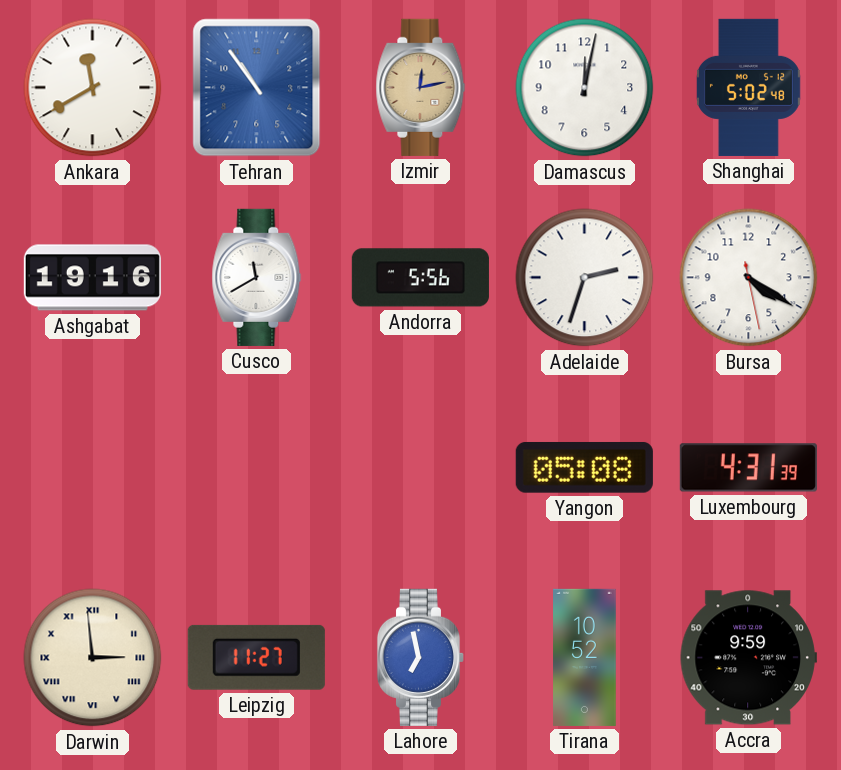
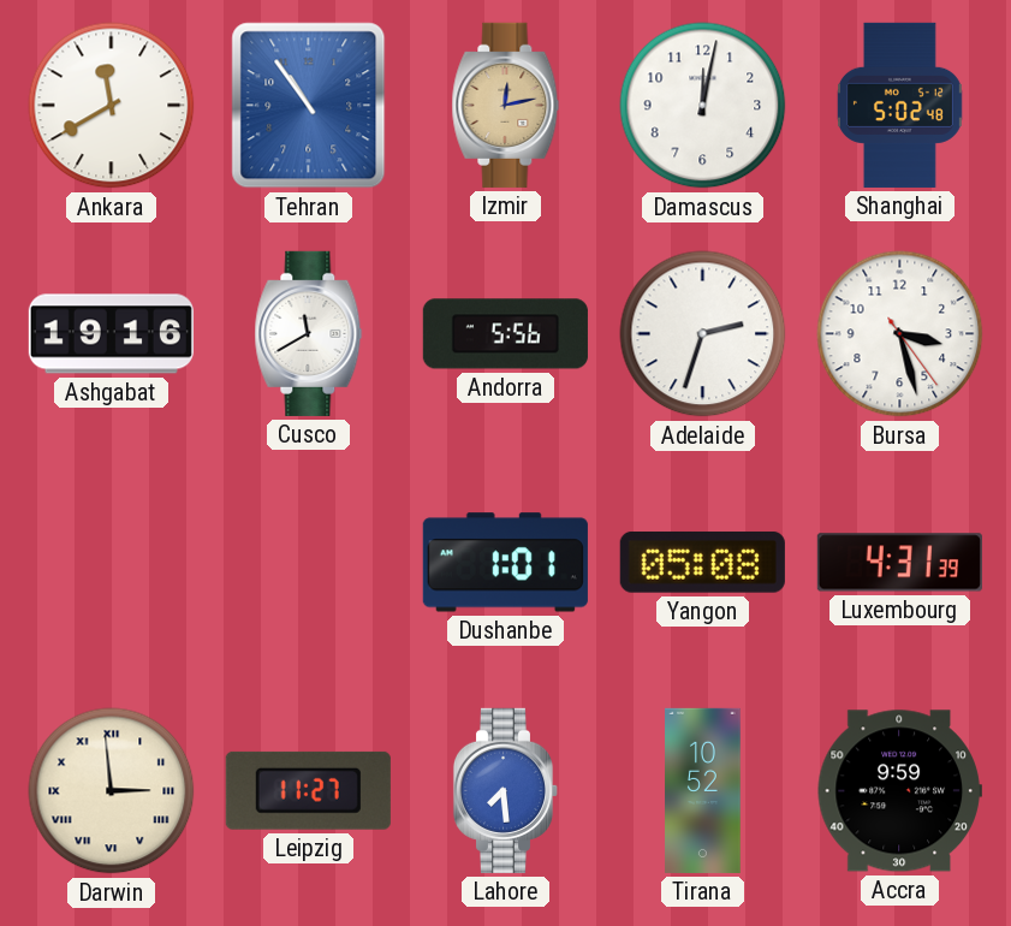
Bursa: 4:20 -> 3:27 (900, 334)
Dushanbe: none -> 1:01 (505, 563)
Lahore: 6:58 -> 7:29 (506, 790)
